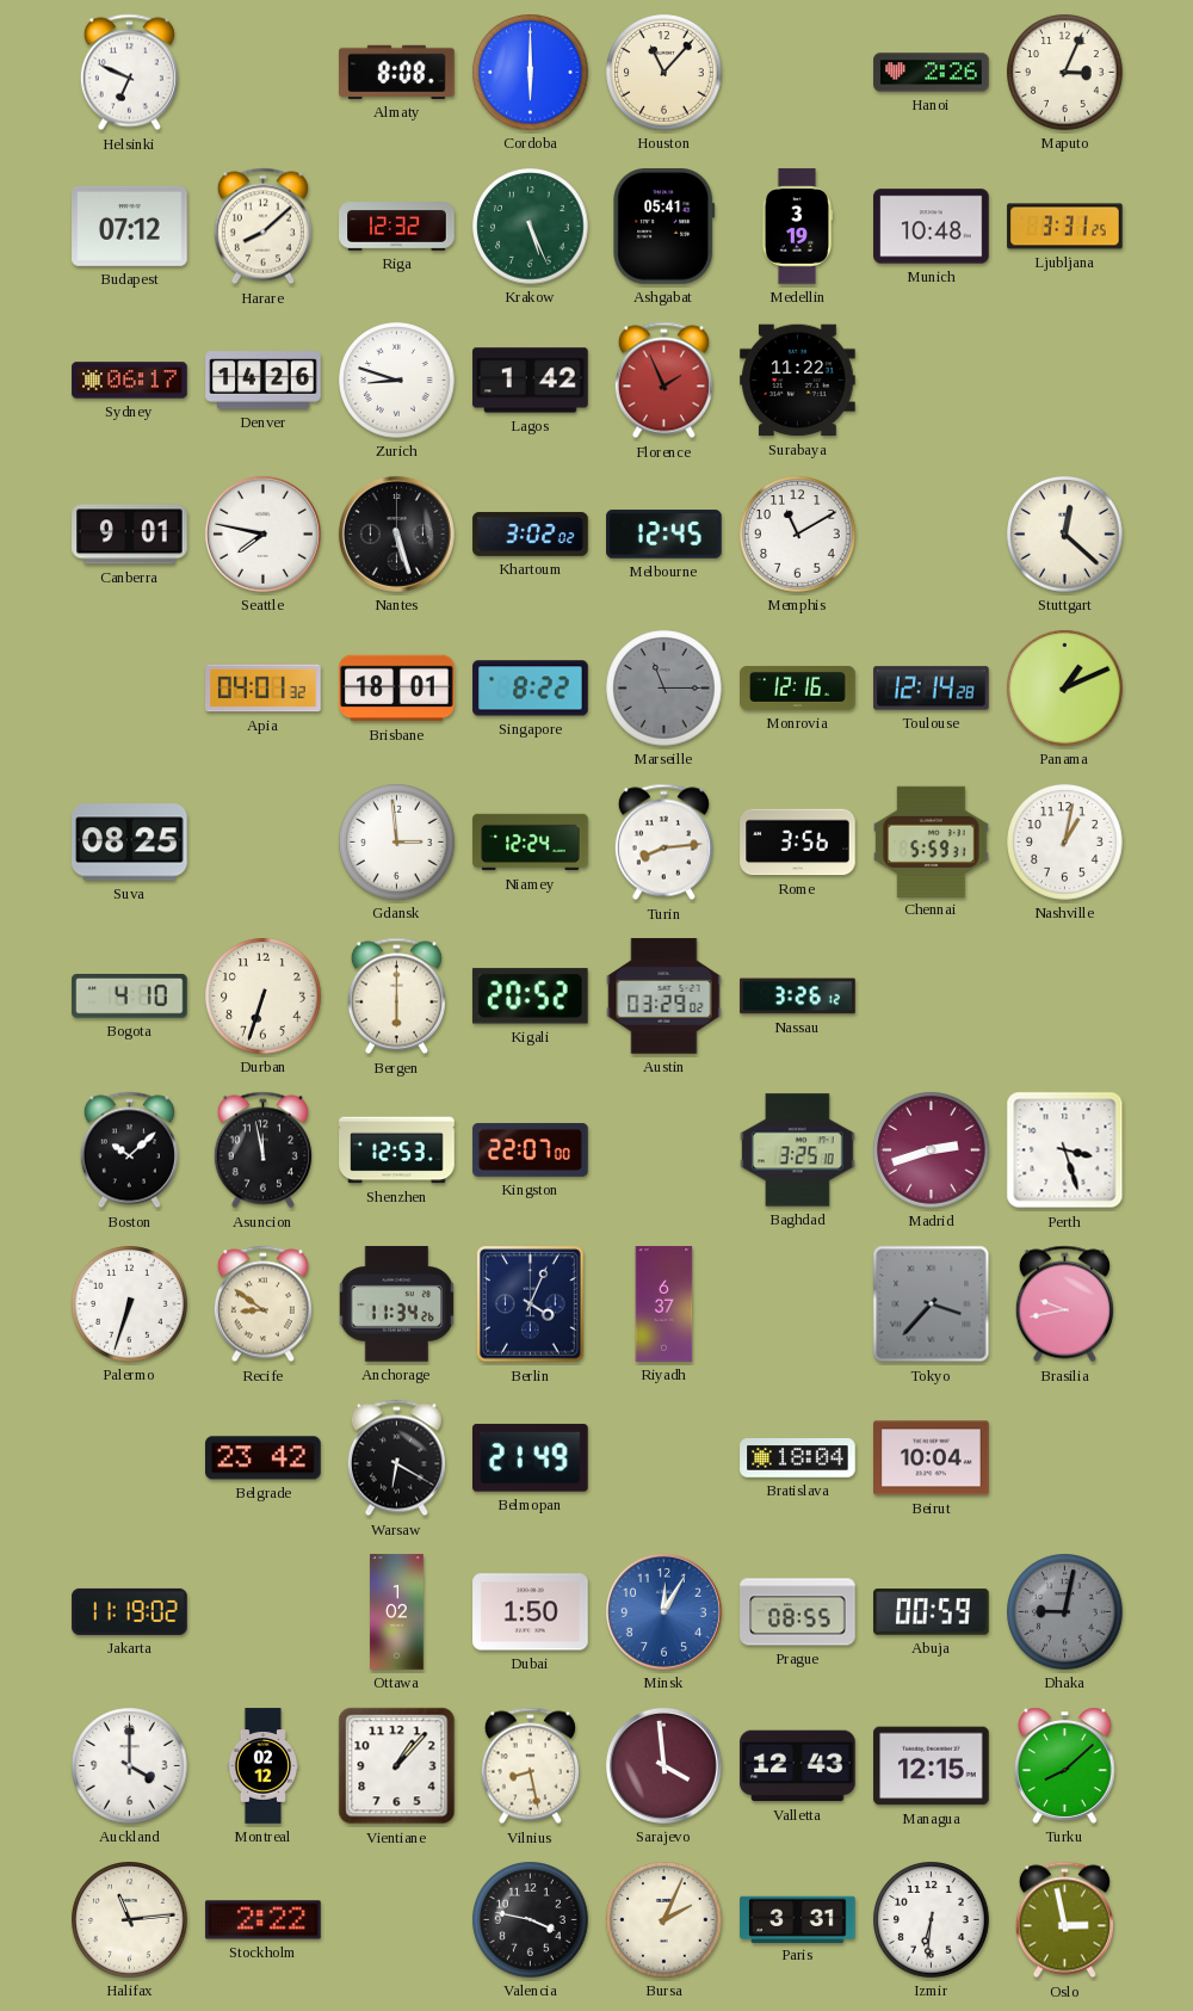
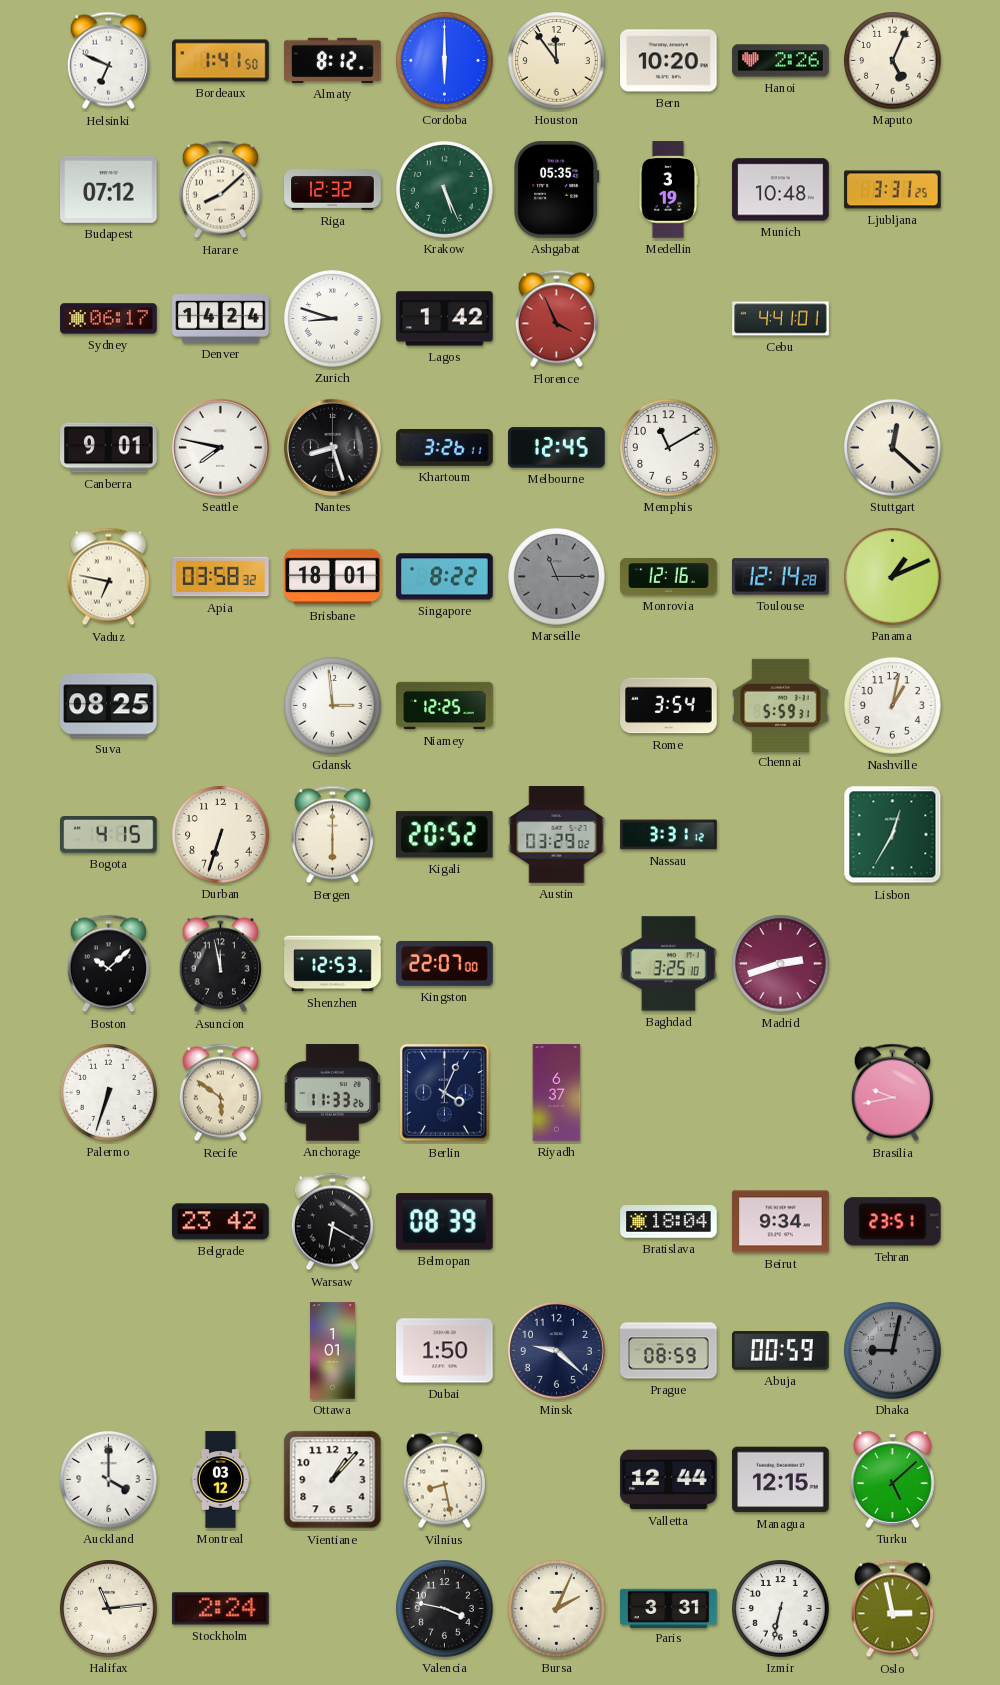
Bordeaux: none -> 1:41 (221, 61)
Almaty: 8:08 -> 8:12 (333, 60)
Houston: 11:07 -> 11:54 (557, 61)
Bern: none -> 10:20 (669, 61)
Maputo: 3:04 -> 5:04 (893, 61)
Ashgabat: 05:41 -> 05:35 (557, 190)
Denver: 14:26 -> 14:24 (221, 319)
Florence: 1:56 -> 3:56 (556, 319)
Surabaya: 11:22 -> none (798, 381)
Cebu: none -> 4:41 (781, 319)
Nantes: 5:27 -> 8:27 (332, 447)
Khartoum: 3:02 -> 3:26 (445, 448)
Vaduz: none -> 6:47 (108, 577)
Apia: 04:01 -> 03:58 (221, 577)
Niamey: 12:24 -> 12:25 (445, 706)
Turin: 8:14 -> none (663, 843)
Rome: 3:56 -> 3:54 (669, 706)
Bogota: 4:10 -> 4:15 (109, 835)
Nassau: 3:26 -> 3:31 (669, 835)
Lisbon: none -> 12:35 (893, 835)
Perth: 3:27 -> none (1065, 1151)
Recife: 8:51 -> 5:51 (220, 1093)
Anchorage: 11:34 -> 11:33 (333, 1093)
Tokyo: 3:37 -> none (932, 1304)
Belmopan: 21:49 -> 08:39 (445, 1222)
Beirut: 10:04 -> 9:34 (781, 1222)
Tehran: none -> 23:51 (892, 1222)
Jakarta: 11:19 -> none (130, 1611)
Ottawa: 1:02 -> 1:01 (333, 1351)
Minsk: 12:05 -> 9:22 (556, 1350)
Minsk dial: blue -> navy (556, 1350)
Prague: 08:55 -> 08:59 (669, 1351)
Montreal: 02:12 -> 03:12 (220, 1480)
Sarajevo: 3:59 -> none (663, 1765)
Valletta: 12:43 -> 12:44 (669, 1480)
Turku: 8:08 -> 5:08 (893, 1479)
Stockholm: 2:22 -> 2:24 (221, 1609)
Izmir: 6:31 -> 6:32 (781, 1609)
